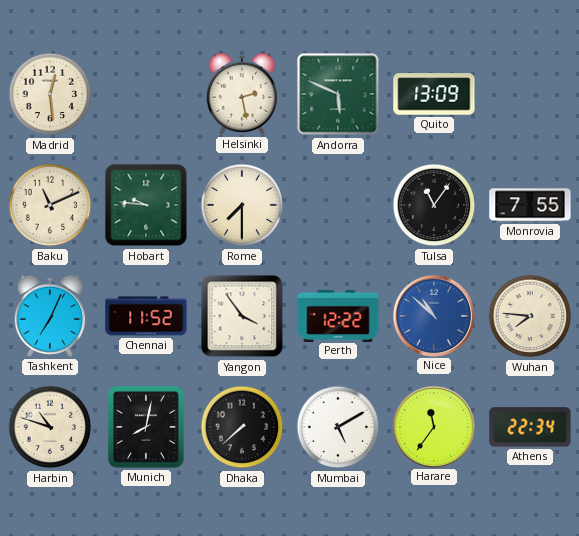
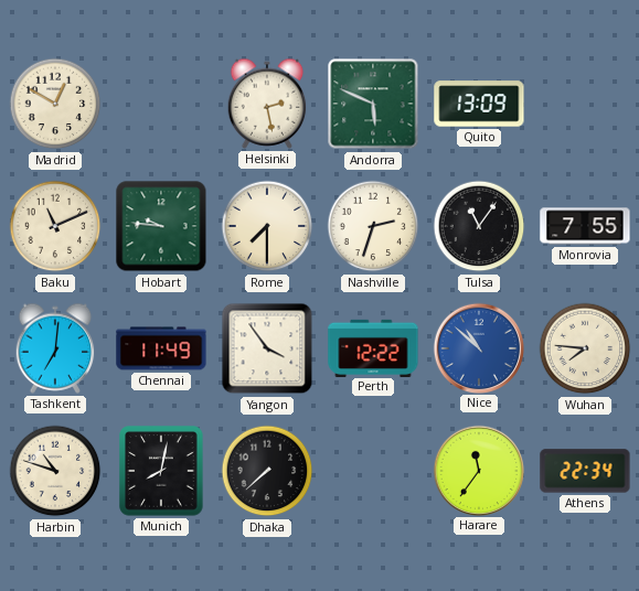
Madrid: 12:29 -> 12:50 (55, 104)
Nashville: none -> 2:33 (373, 226)
Tashkent: 7:04 -> 7:01 (55, 348)
Chennai: 11:52 -> 11:49 (161, 348)
Mumbai: 5:10 -> none (338, 427)
